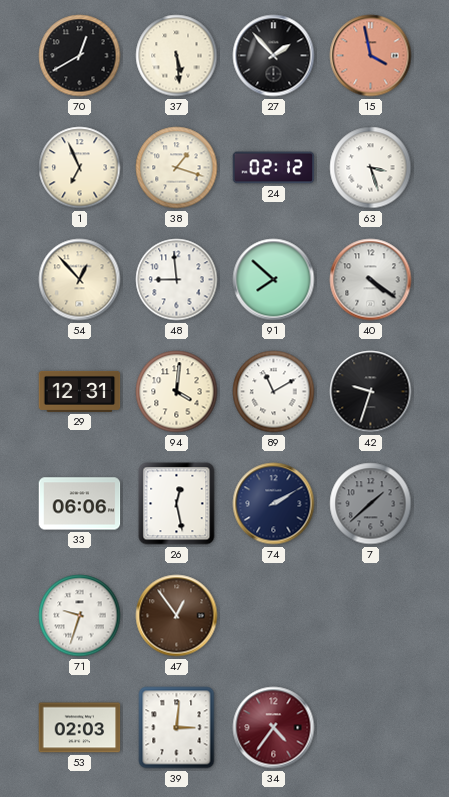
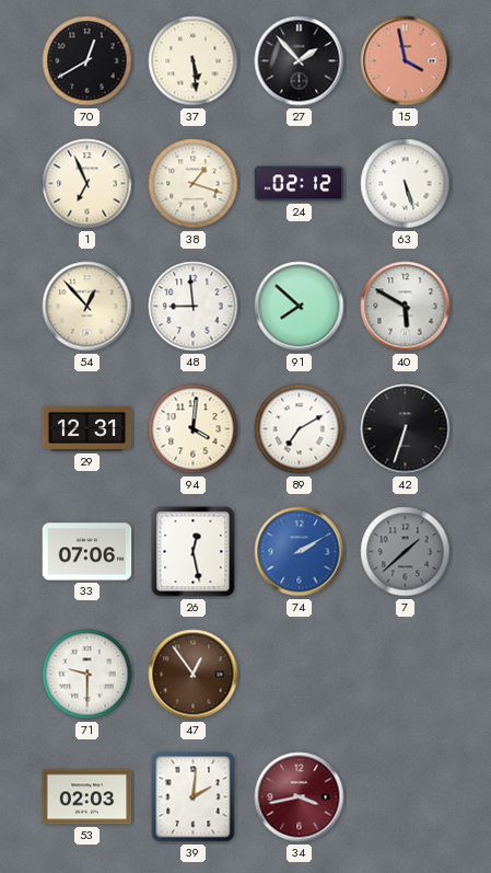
63: 3:27 -> 5:27 (406, 184)
40: 4:21 -> 5:50 (406, 307)
89: 11:10 -> 7:10 (300, 429)
42: 9:33 -> 6:33 (406, 429)
33: 06:06 -> 07:06 (87, 552)
74 dial: navy -> blue (300, 552)
71: 9:33 -> 9:30 (87, 675)
39: 3:01 -> 2:01 (194, 797)
34: 4:36 -> 3:43 (300, 797)
